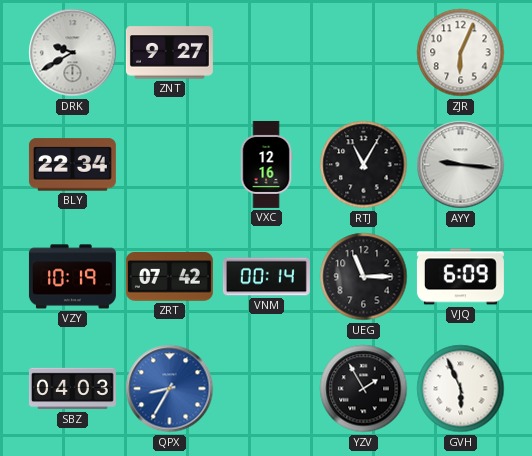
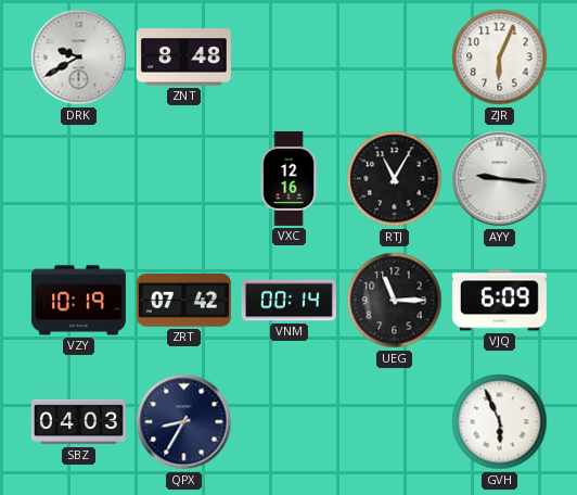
ZNT: 9:27 -> 8:48 (183, 58)
BLY: 22:34 -> none (72, 165)
QPX dial: blue -> navy (184, 422)
YZV: 1:55 -> none (364, 389)
